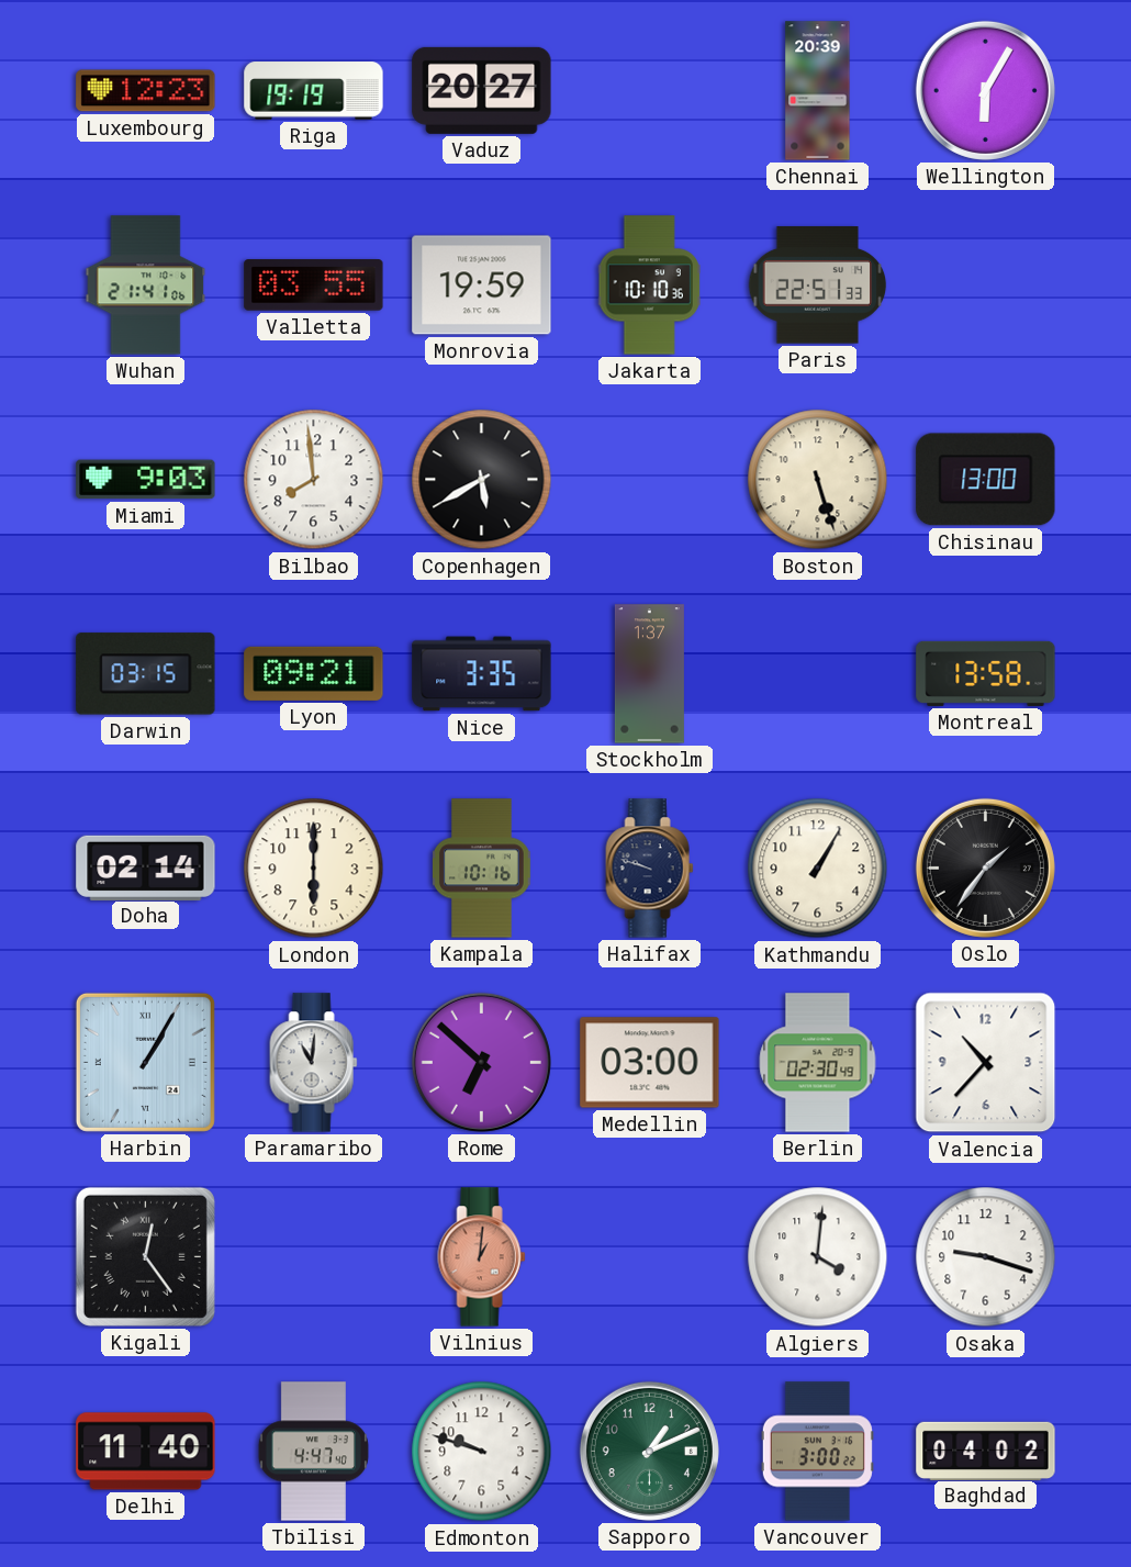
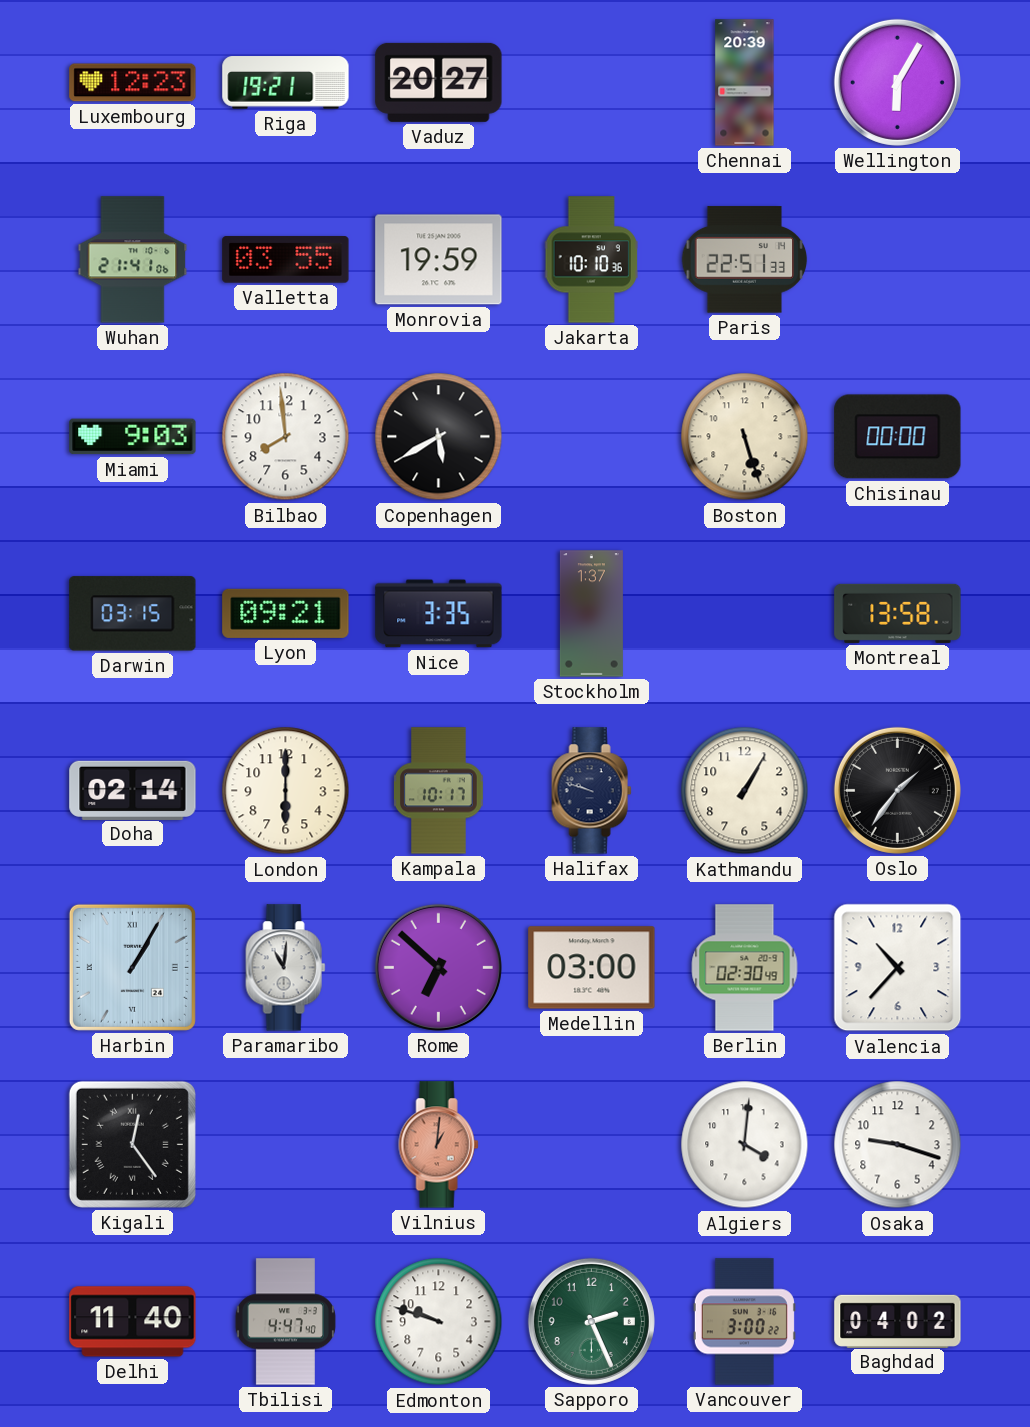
Riga: 19:19 -> 19:21 (286, 83)
Chisinau: 13:00 -> 00:00 (898, 437)
Kampala: 10:16 -> 10:17 (438, 791)
Sapporo: 1:11 -> 2:26 (591, 1321)
